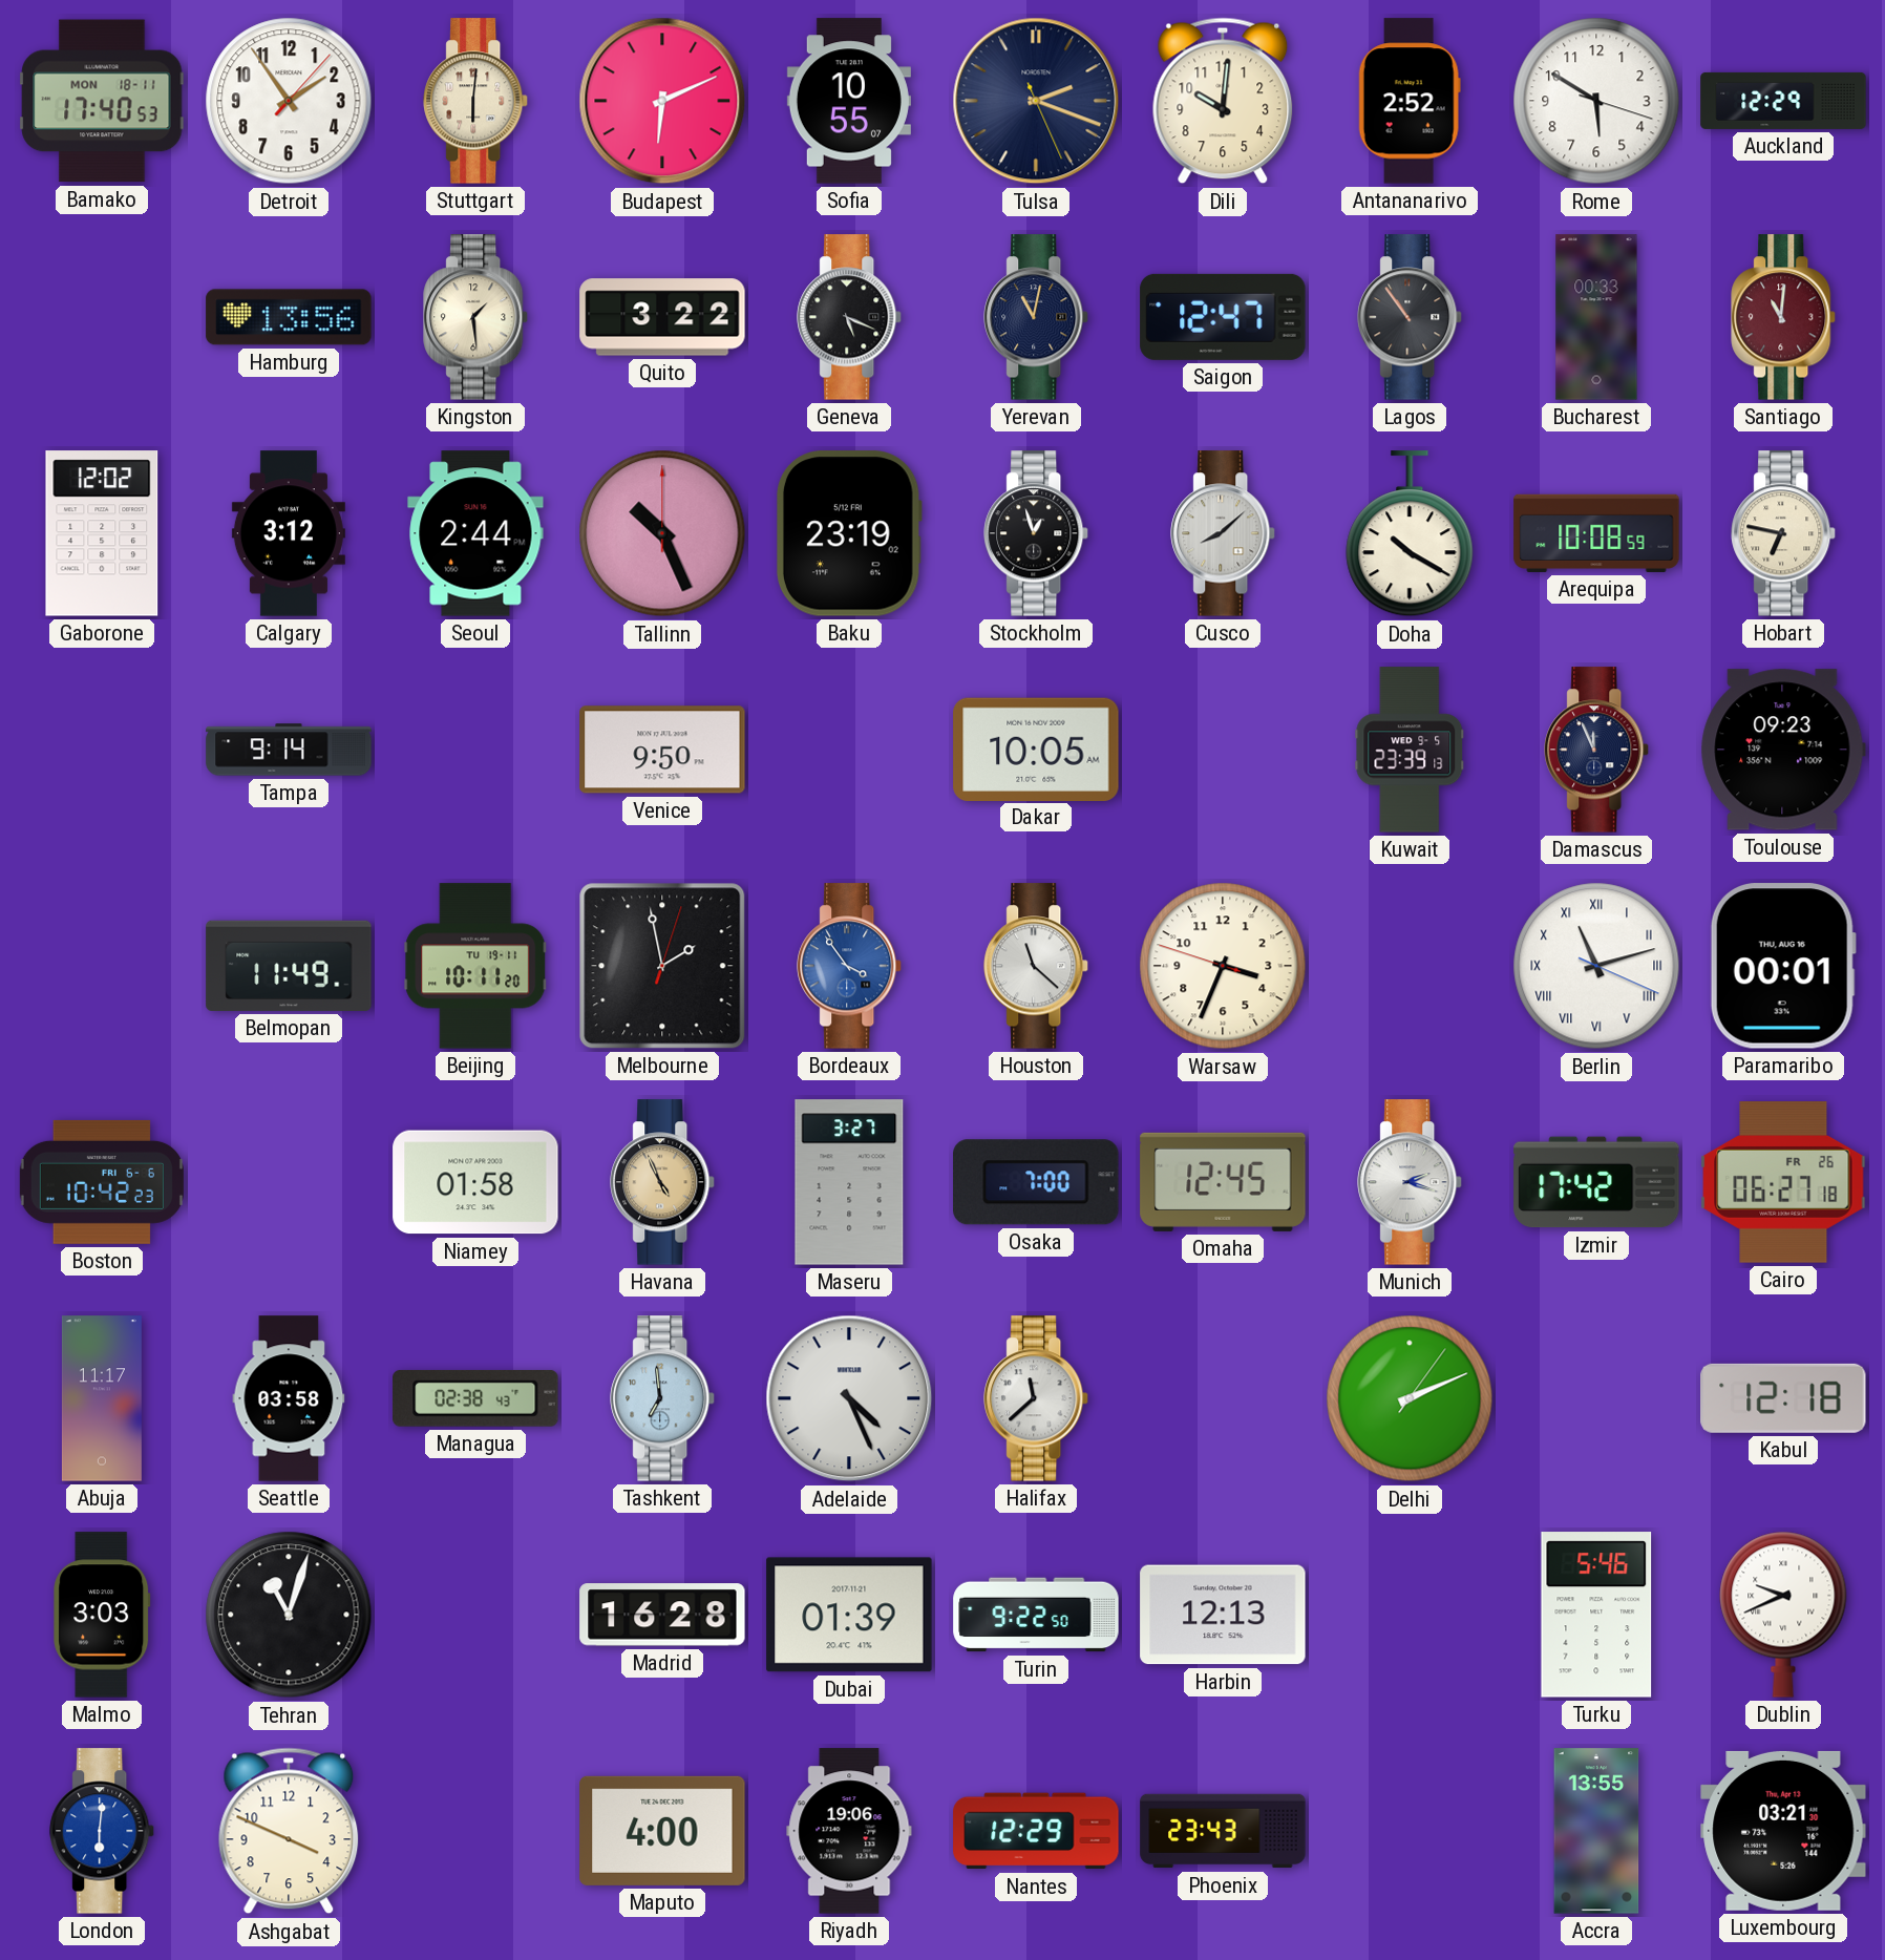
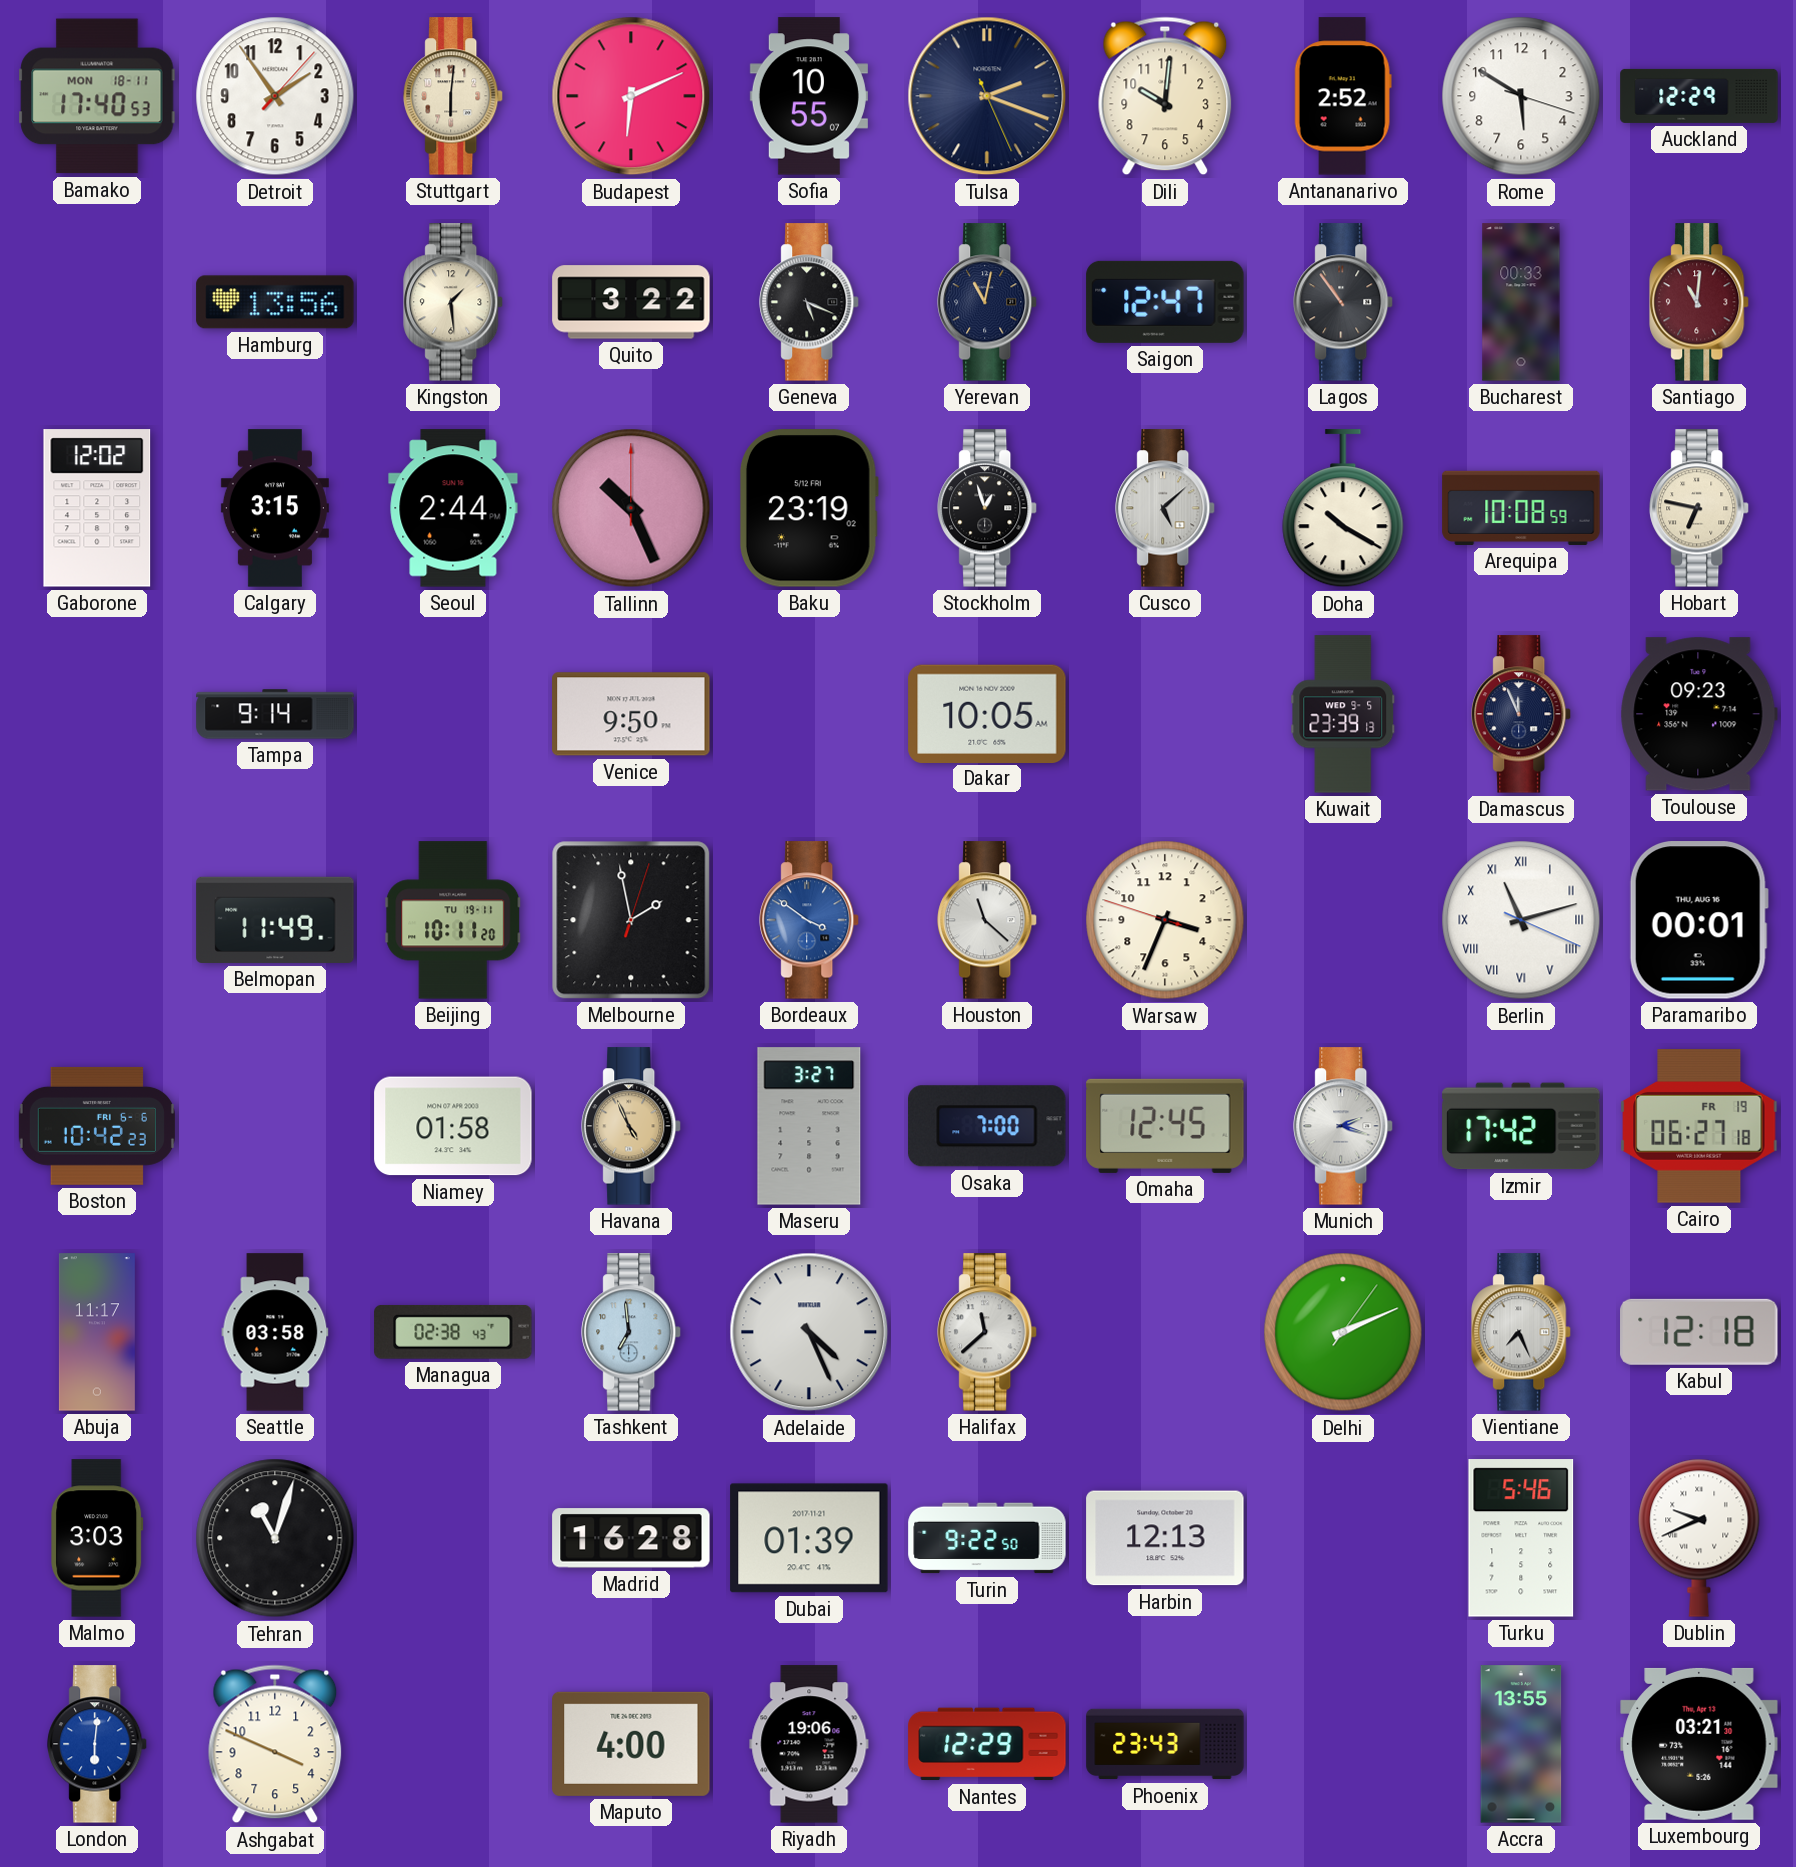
Calgary: 3:12 -> 3:15 (275, 508)
Cusco: 8:08 -> 5:08 (1166, 508)
Bordeaux: 3:54 -> 3:51 (810, 920)
Cairo date: FR 26 -> FR 19 (1699, 1126)
Vientiane: none -> 7:26 (1522, 1332)
